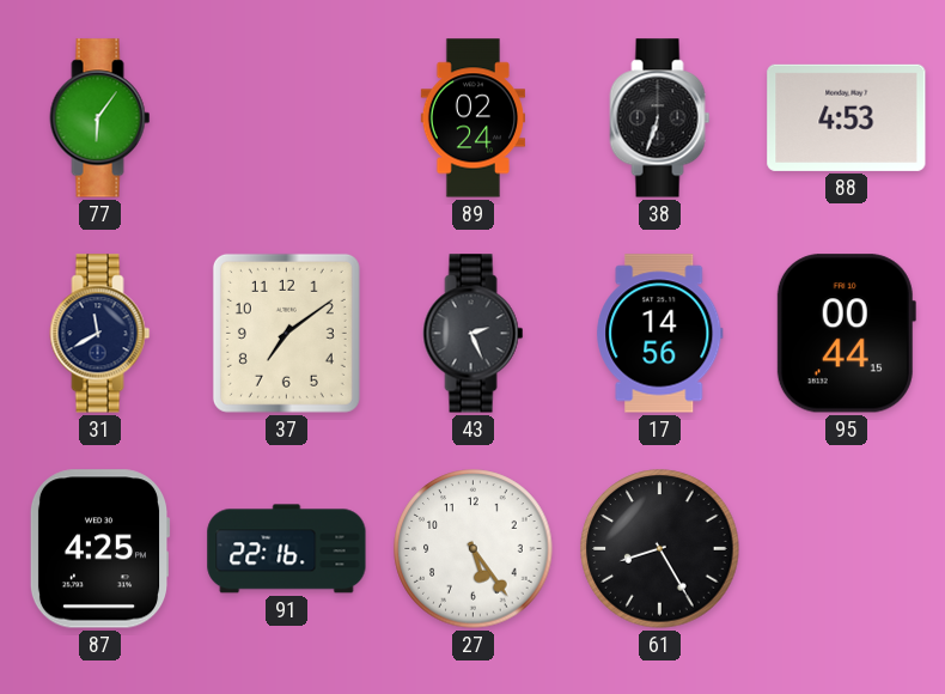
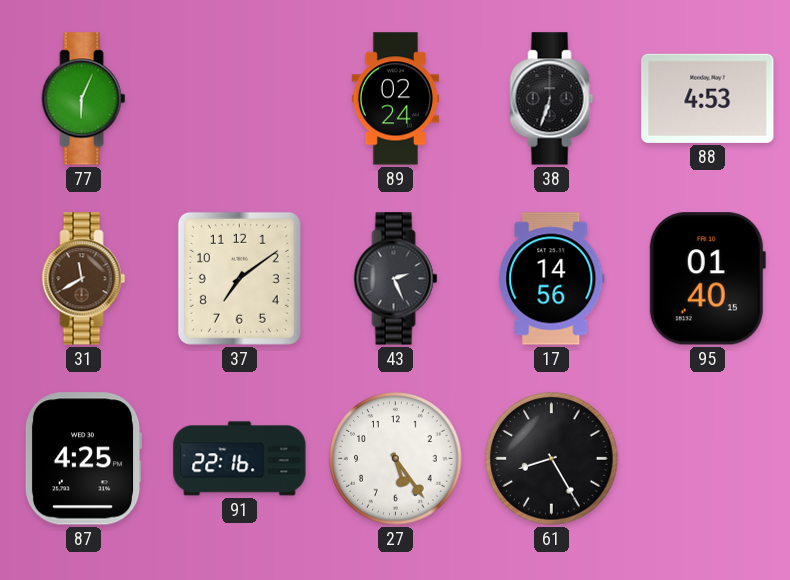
77: 6:06 -> 6:04 (84, 99)
31 dial: navy -> brown (84, 279)
95: 00:44 -> 01:40 (707, 279)
